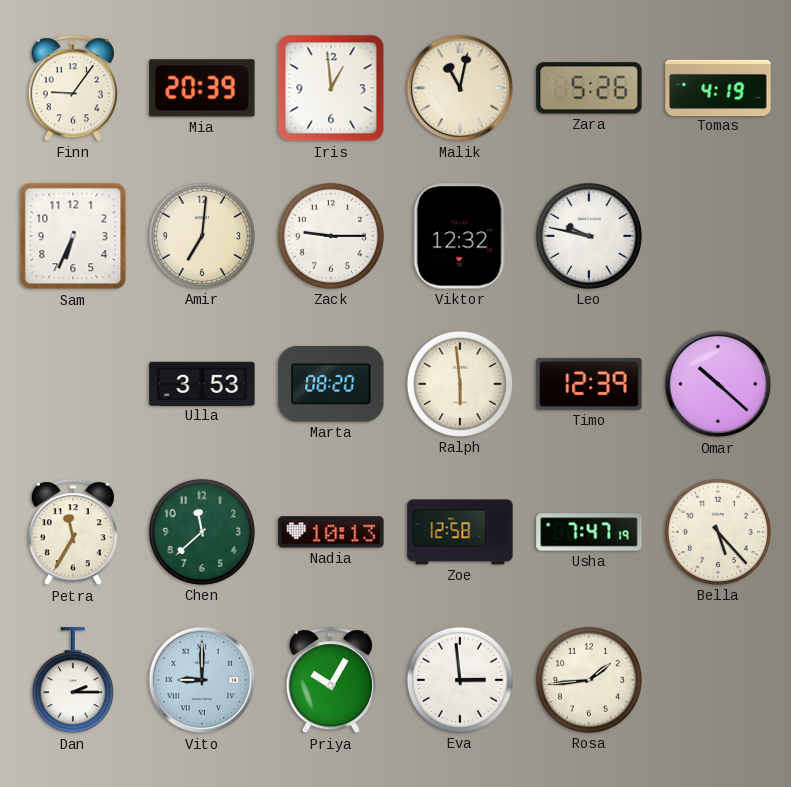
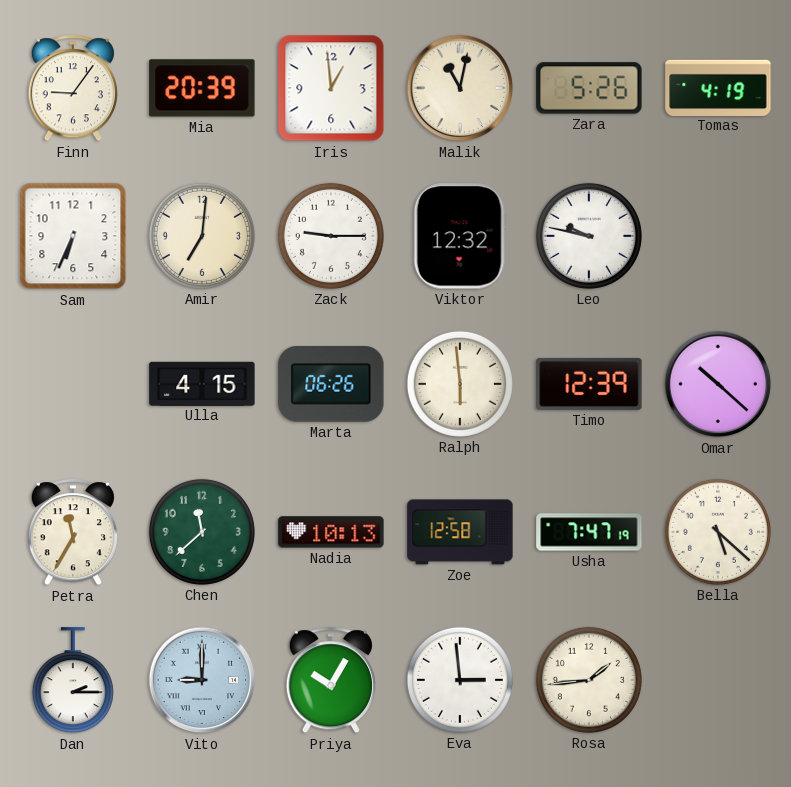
Ulla: 3:53 -> 4:15 (202, 383)
Marta: 08:20 -> 06:26 (331, 384)
Bella: 5:23 -> 5:22 (718, 532)
